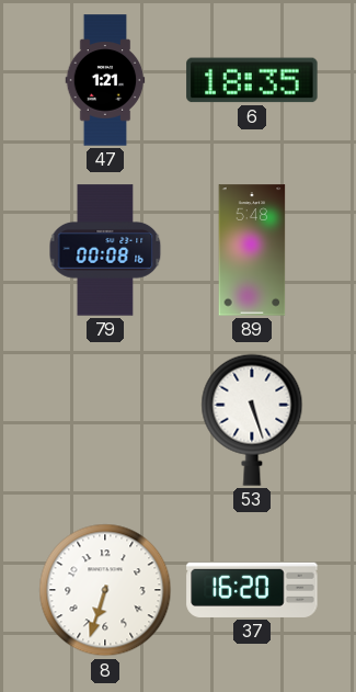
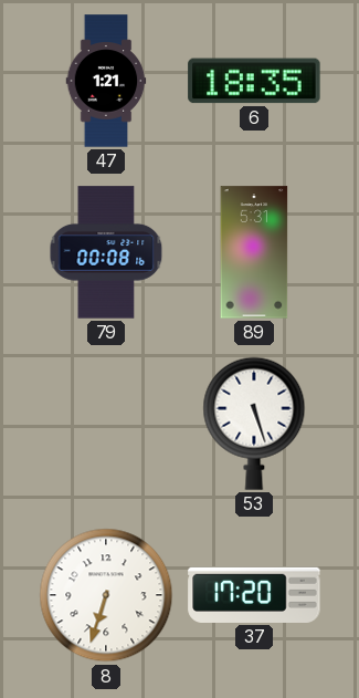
89: 5:48 -> 5:31 (254, 252)
37: 16:20 -> 17:20 (254, 595)
